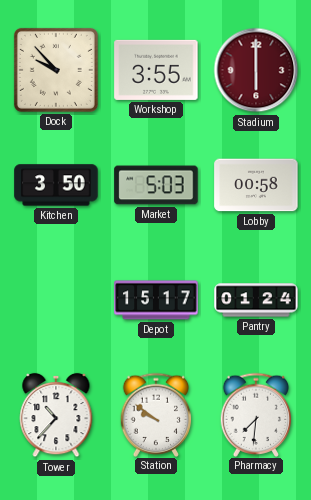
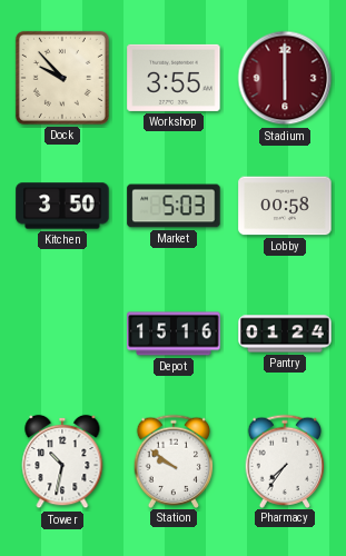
Depot: 15:17 -> 15:16 (174, 334)
Tower: 10:37 -> 10:32 (62, 461)
Pharmacy: 7:31 -> 7:36 (285, 460)
